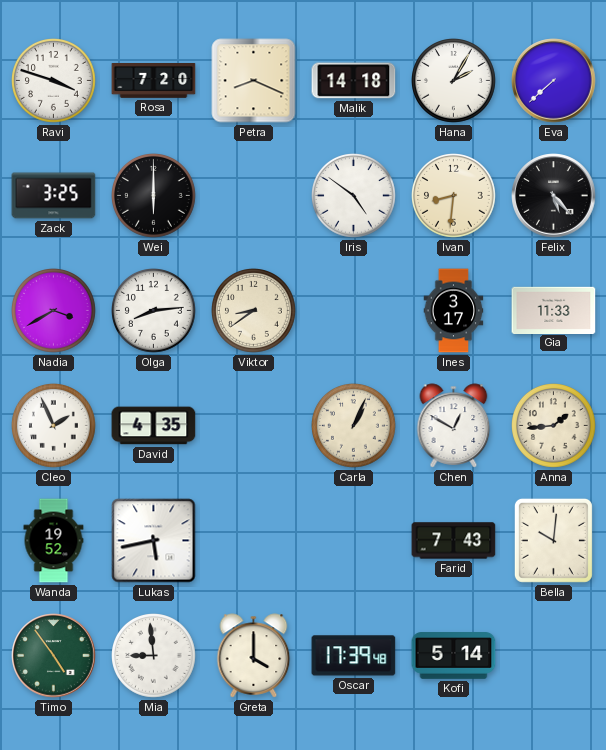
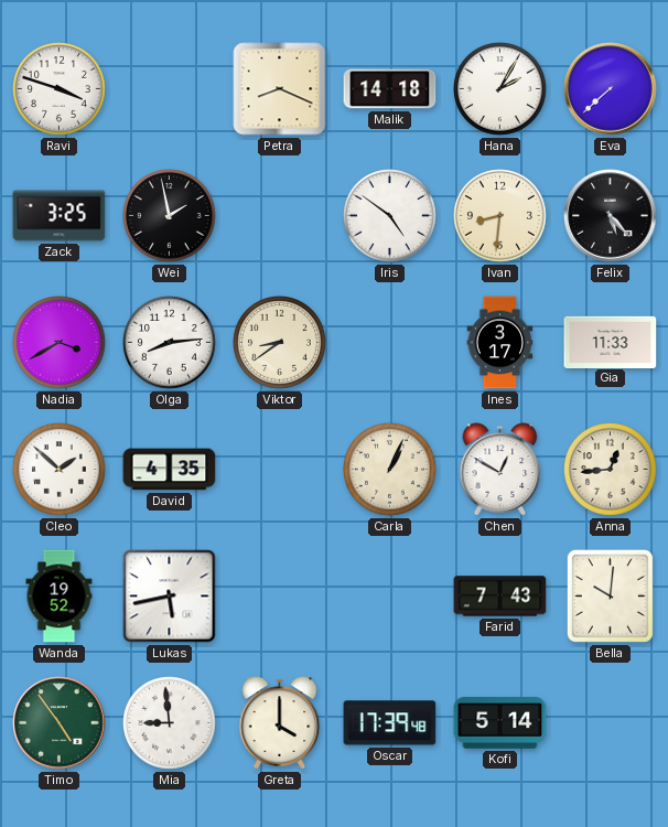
Rosa: 7:20 -> none (154, 81)
Wei: 6:00 -> 1:58 (170, 216)
Cleo: 1:56 -> 1:52 (60, 470)
Anna: 1:44 -> 12:44 (611, 470)
